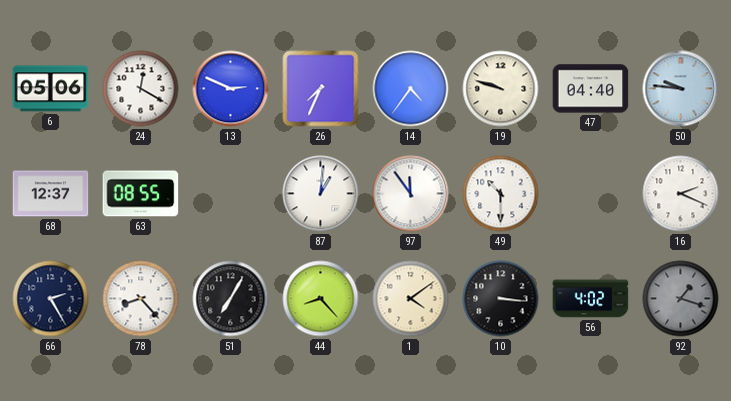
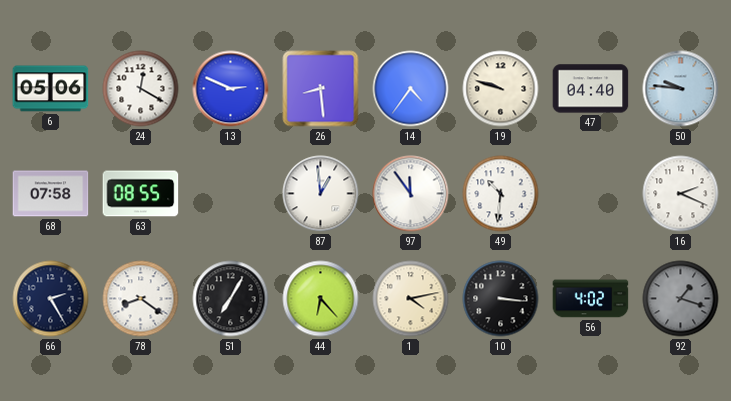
26: 7:34 -> 8:29 (321, 89)
68: 12:37 -> 07:58 (51, 194)
87: 1:01 -> 12:59 (321, 194)
49: 10:30 -> 10:31 (501, 194)
78: 8:23 -> 8:21 (141, 299)
44: 8:23 -> 6:23 (321, 299)
1: 4:09 -> 4:13 (411, 299)
